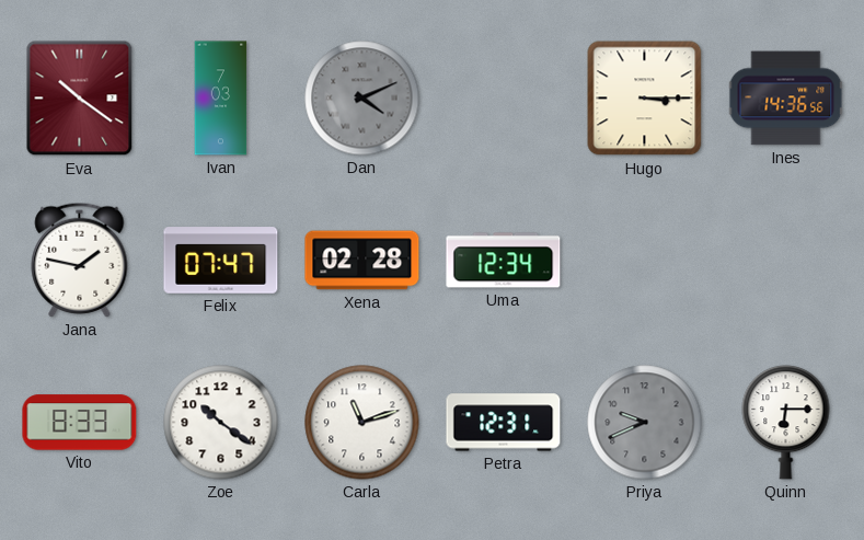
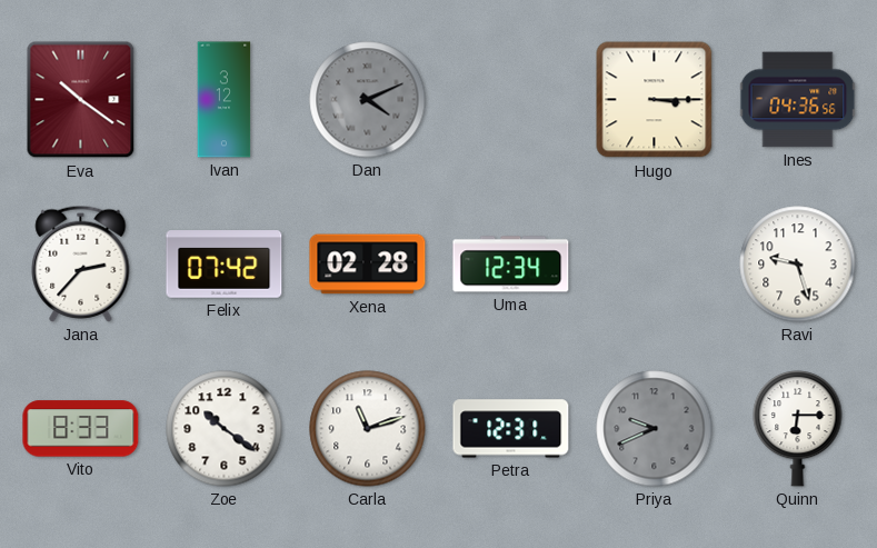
Ivan: 7:03 -> 3:12 (225, 100)
Ines: 14:36 -> 04:36 (798, 100)
Jana: 1:47 -> 2:37 (81, 263)
Felix: 07:47 -> 07:42 (225, 265)
Ravi: none -> 9:27 (798, 265)
